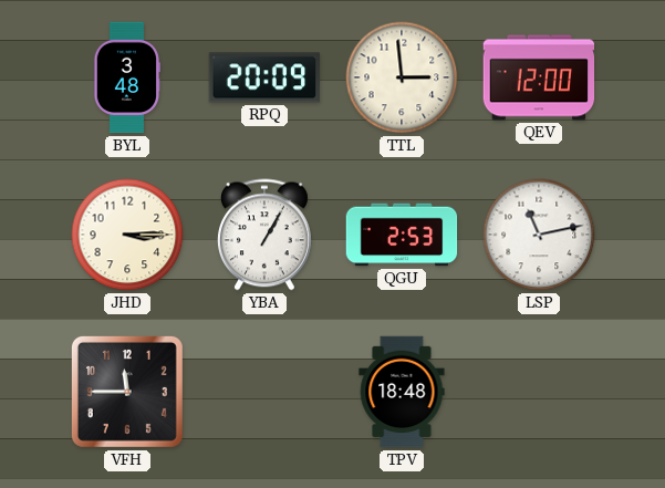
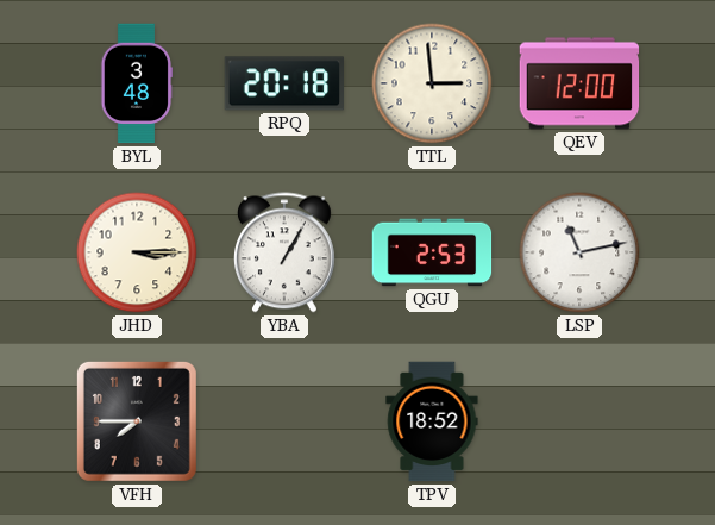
RPQ: 20:09 -> 20:18 (283, 83)
VFH: 11:45 -> 7:45 (137, 421)
TPV: 18:48 -> 18:52 (432, 421)
